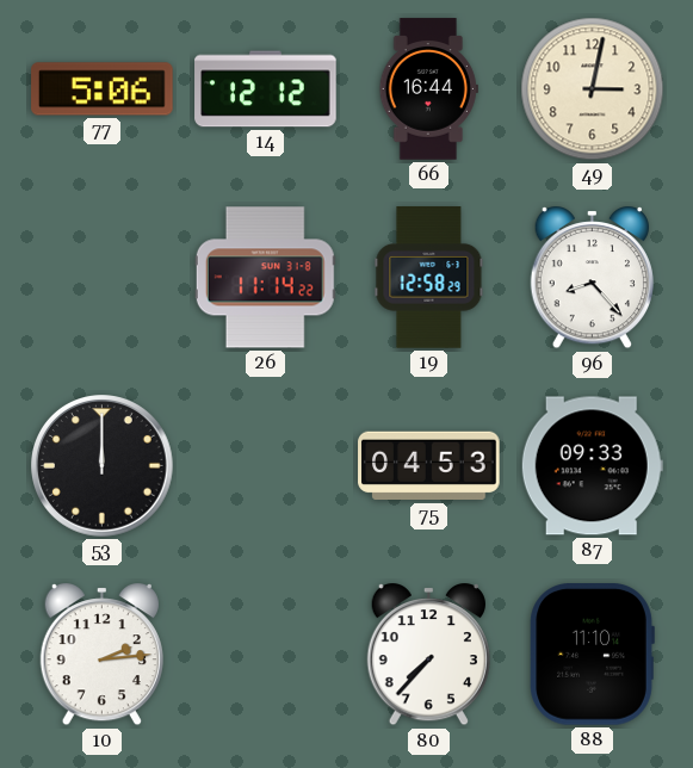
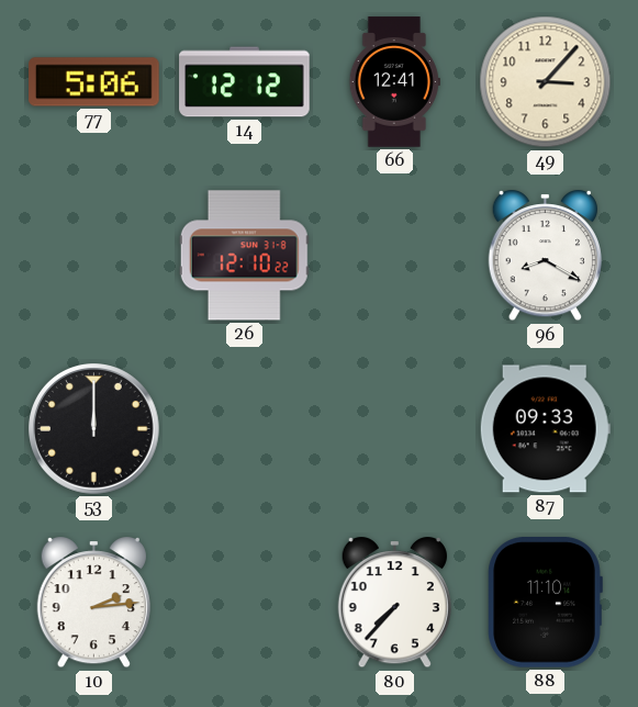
66: 16:44 -> 12:41 (394, 82)
49: 3:02 -> 3:07 (546, 82)
26: 11:14 -> 12:10 (244, 256)
19: 12:58 -> none (429, 278)
96: 8:23 -> 8:20 (545, 257)
75: 04:53 -> none (429, 466)
